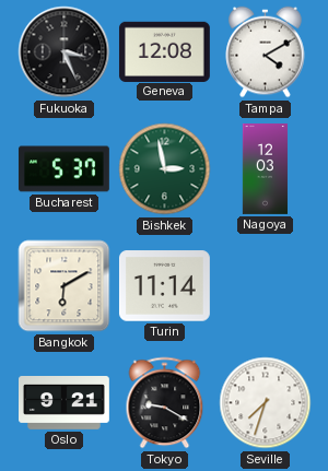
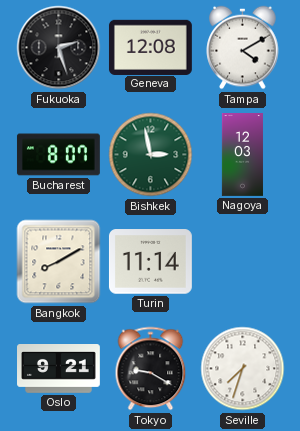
Fukuoka: 3:26 -> 2:27 (59, 48)
Bucharest: 5:37 -> 8:07 (58, 155)
Bangkok: 6:10 -> 8:10 (59, 262)
